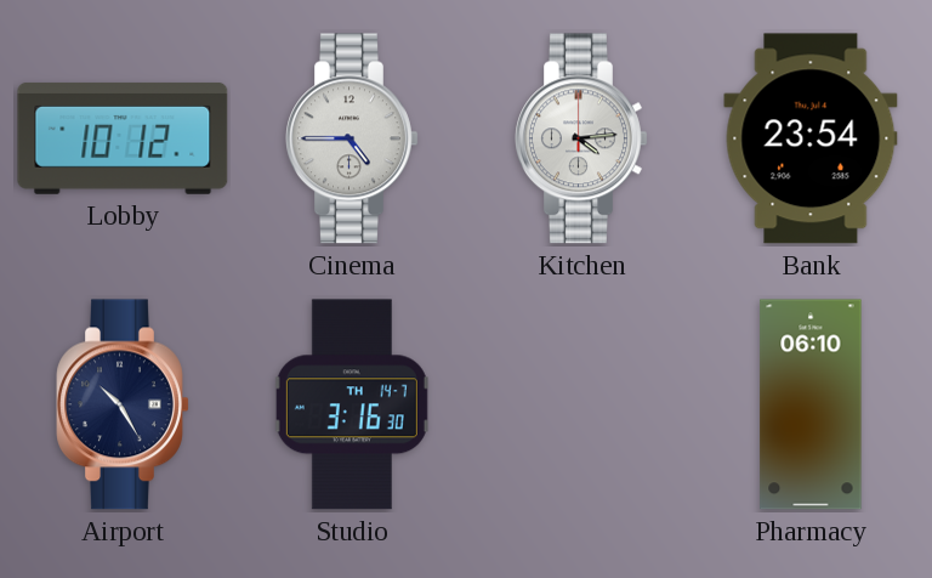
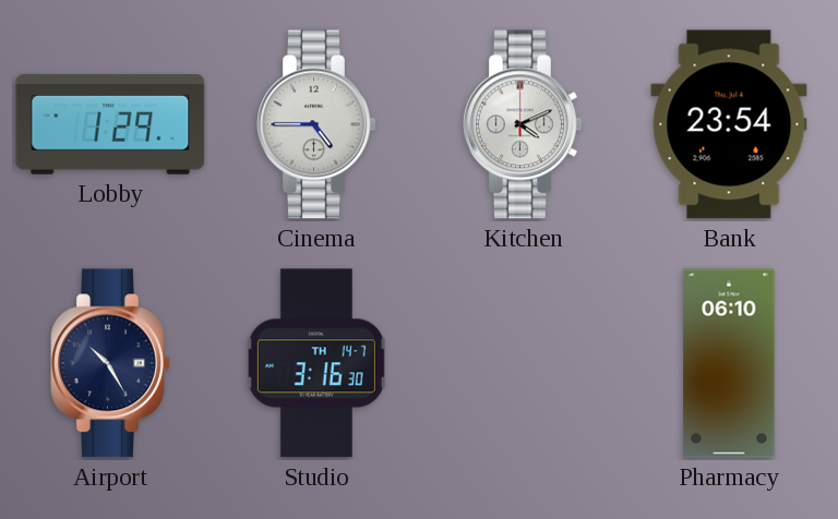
Lobby: 10:12 -> 1:29 (110, 124)
Kitchen: 4:14 -> 4:11 (523, 124)
